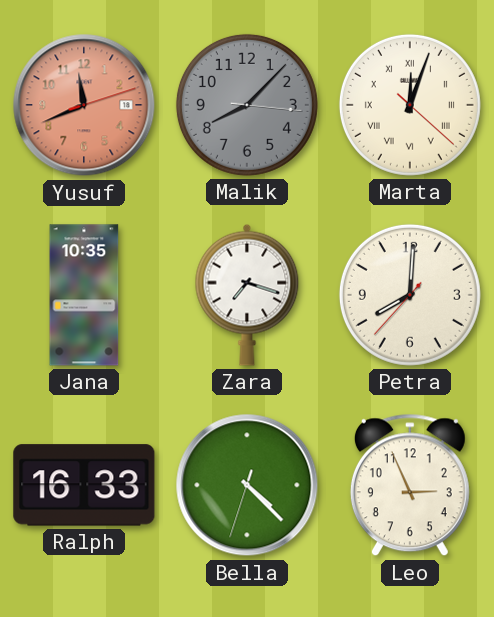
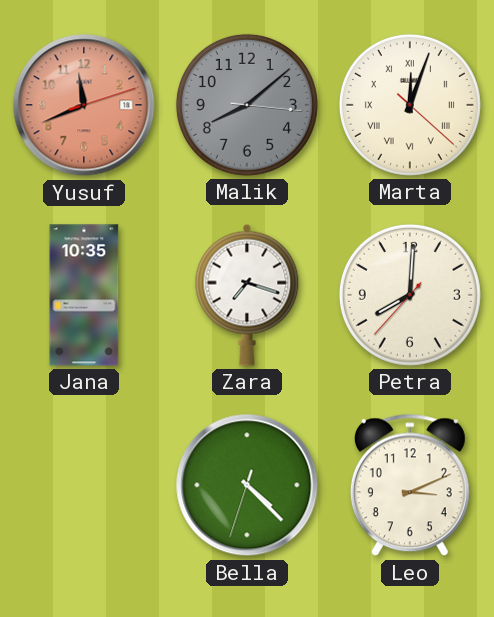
Malik: 8:07 -> 8:08 (247, 105)
Ralph: 16:33 -> none (84, 485)
Leo: 2:56 -> 3:11 (410, 485)
